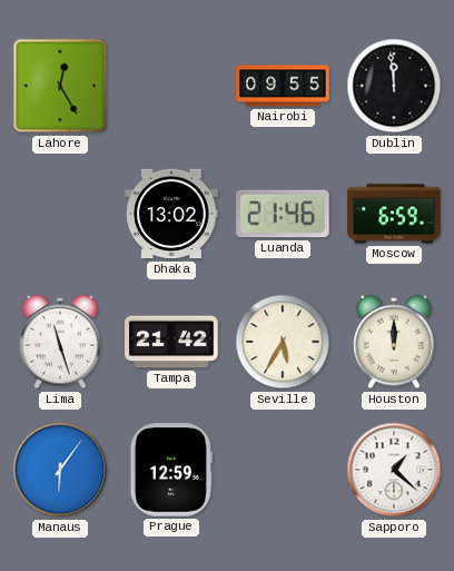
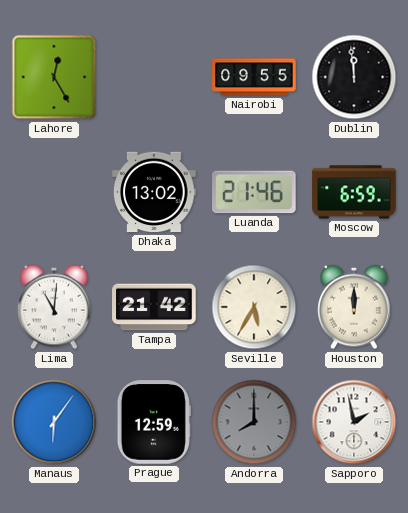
Lima: 11:27 -> 11:01 (54, 307)
Andorra: none -> 8:00 (254, 422)
Sapporo: 1:22 -> 1:58 (354, 422)
